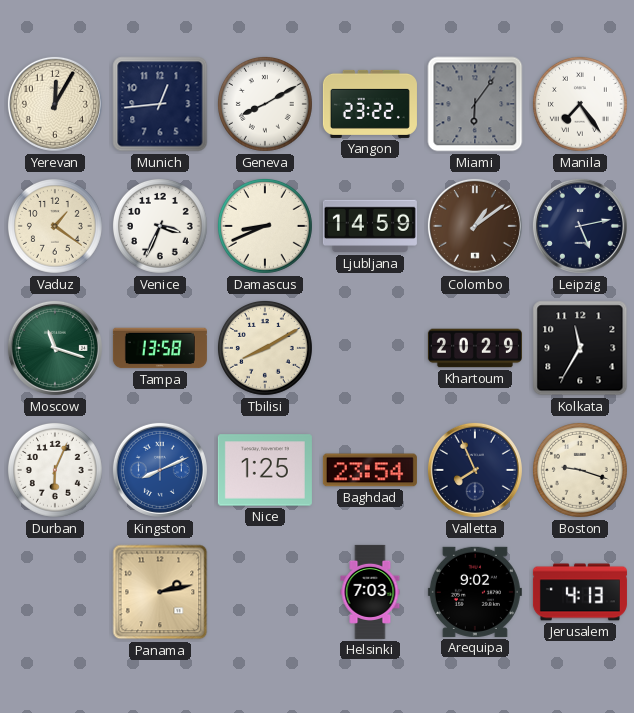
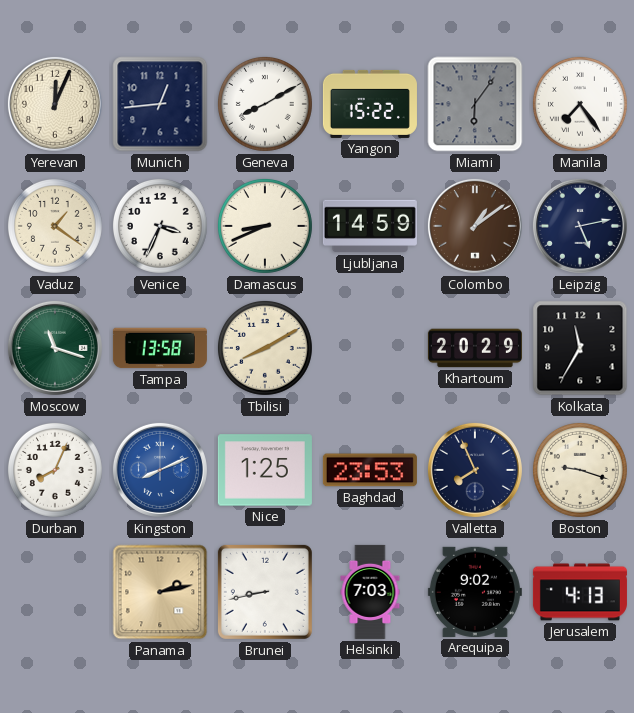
Yerevan: 12:05 -> 12:04 (55, 104)
Yangon: 23:22 -> 15:22 (370, 104)
Durban: 6:04 -> 8:04 (55, 470)
Baghdad: 23:54 -> 23:53 (370, 470)
Brunei: none -> 8:43 (265, 592)
